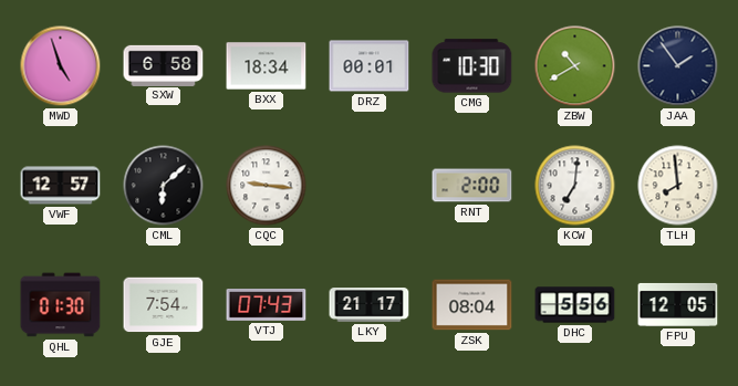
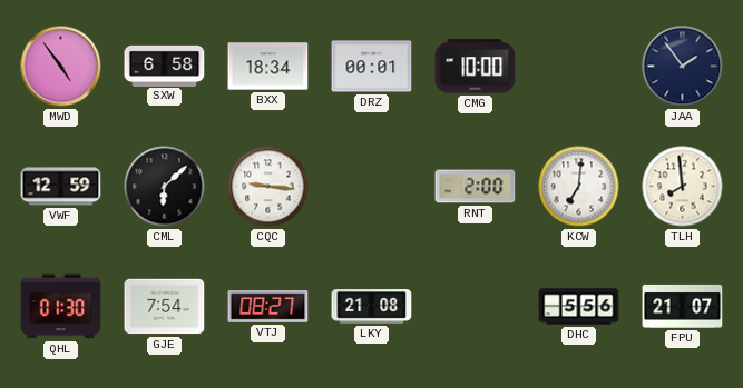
MWD: 4:57 -> 4:54 (61, 67)
CMG: 10:30 -> 10:00 (476, 67)
ZBW: 10:40 -> none (575, 66)
VWF: 12:57 -> 12:59 (61, 187)
VTJ: 07:43 -> 08:27 (268, 307)
LKY: 21:17 -> 21:08 (372, 307)
ZSK: 08:04 -> none (472, 305)
FPU: 12:05 -> 21:07 (683, 306)
